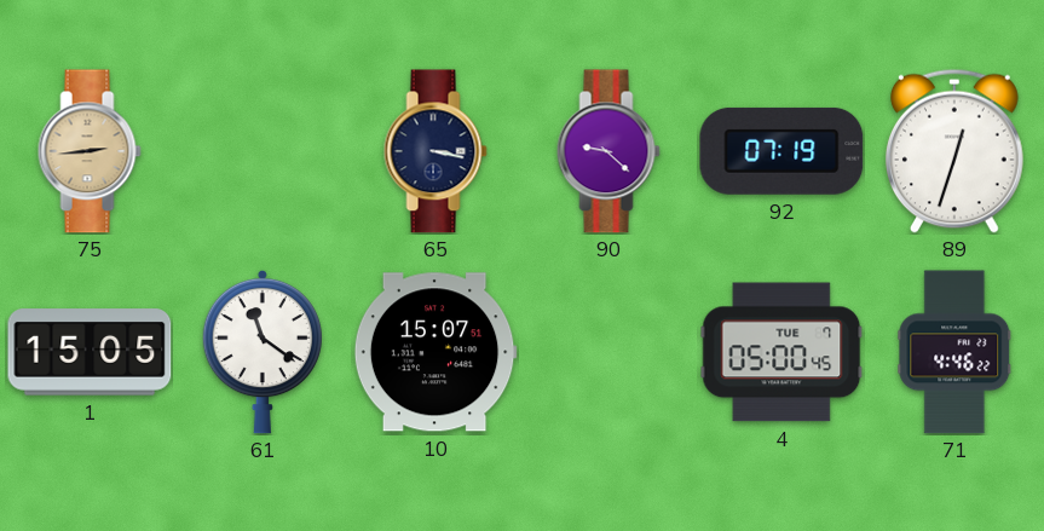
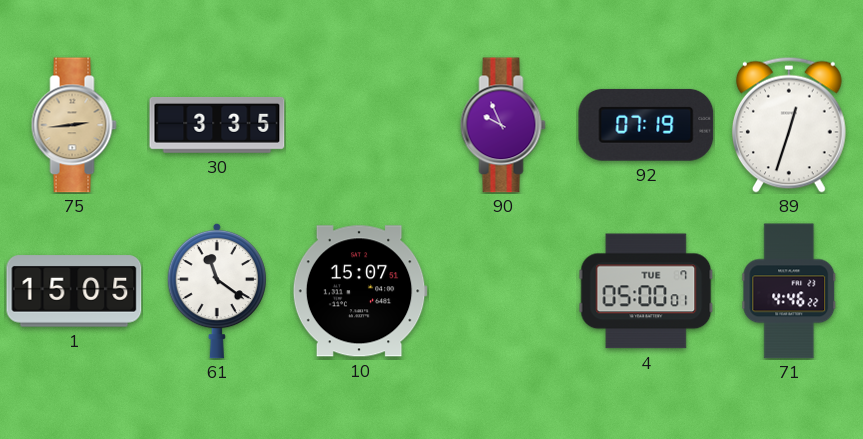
30: none -> 3:35 (217, 125)
65: 3:17 -> none (436, 151)
90: 9:22 -> 9:56 (503, 125)
4: 05:00:45 -> 05:00:01 (646, 291)
